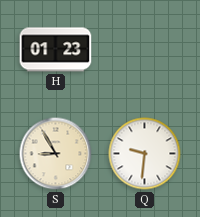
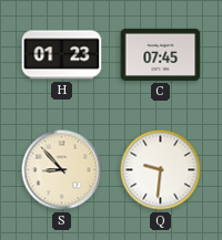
C: none -> 07:45 (161, 54)
S: 8:55 -> 8:53 (62, 170)
